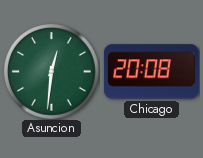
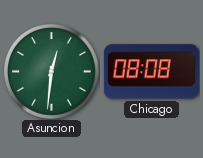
Chicago: 20:08 -> 08:08 (151, 72)
